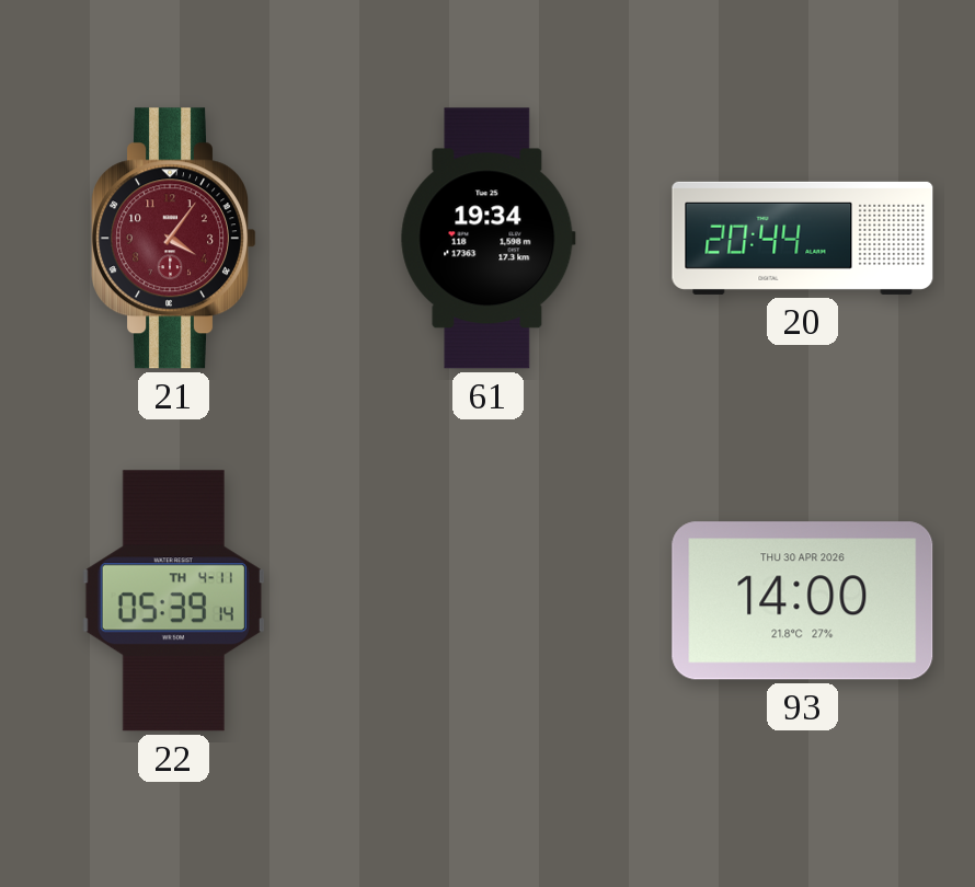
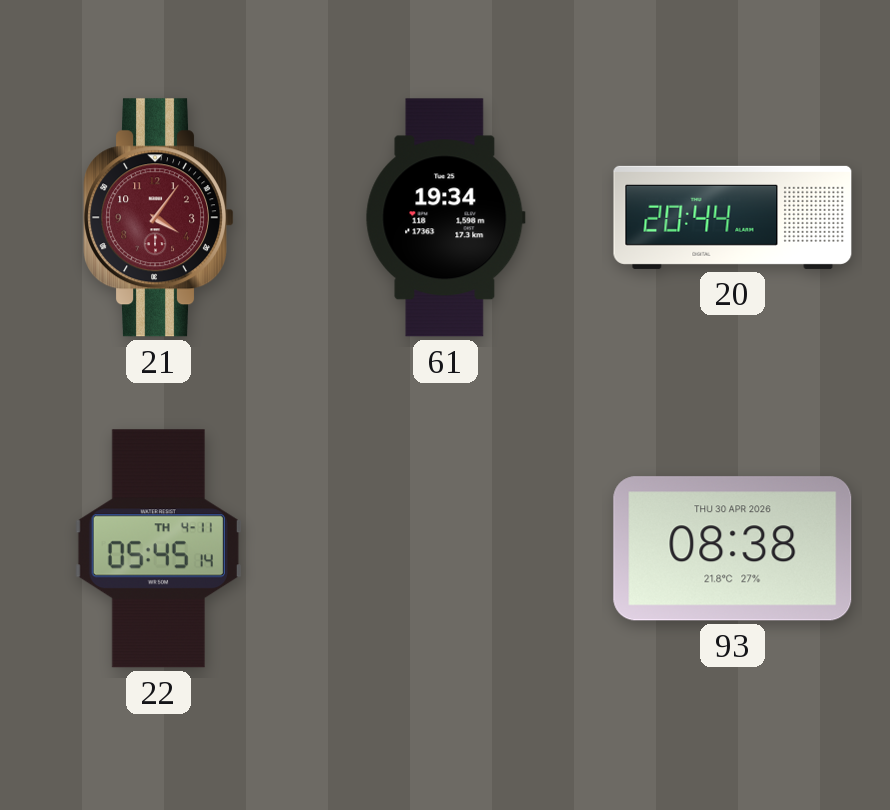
22: 05:39 -> 05:45 (158, 549)
93: 14:00 -> 08:38 (733, 549)
